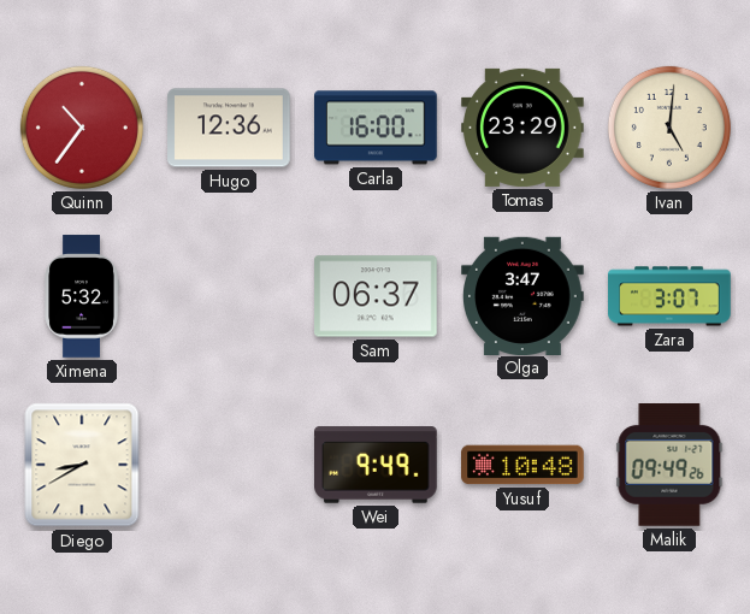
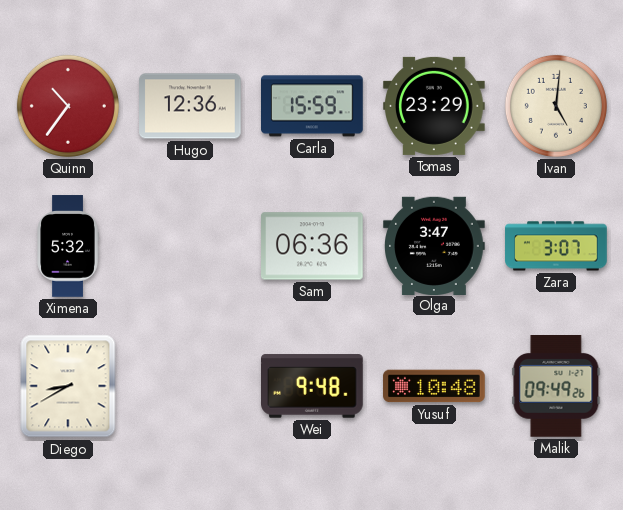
Carla: 16:00 -> 15:59 (313, 106)
Sam: 06:37 -> 06:36 (313, 246)
Wei: 9:49 -> 9:48 (313, 386)
